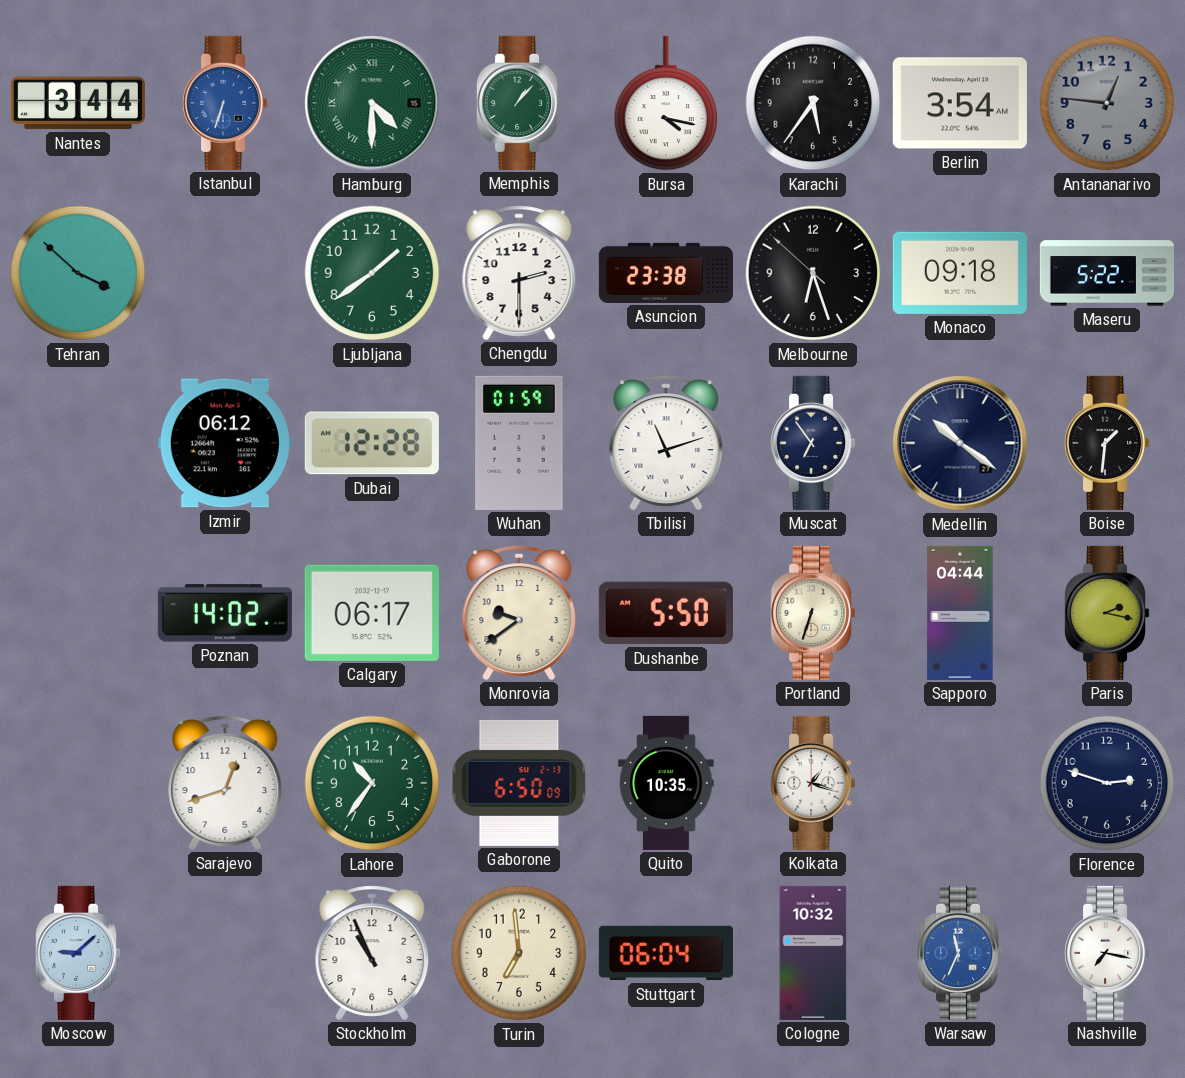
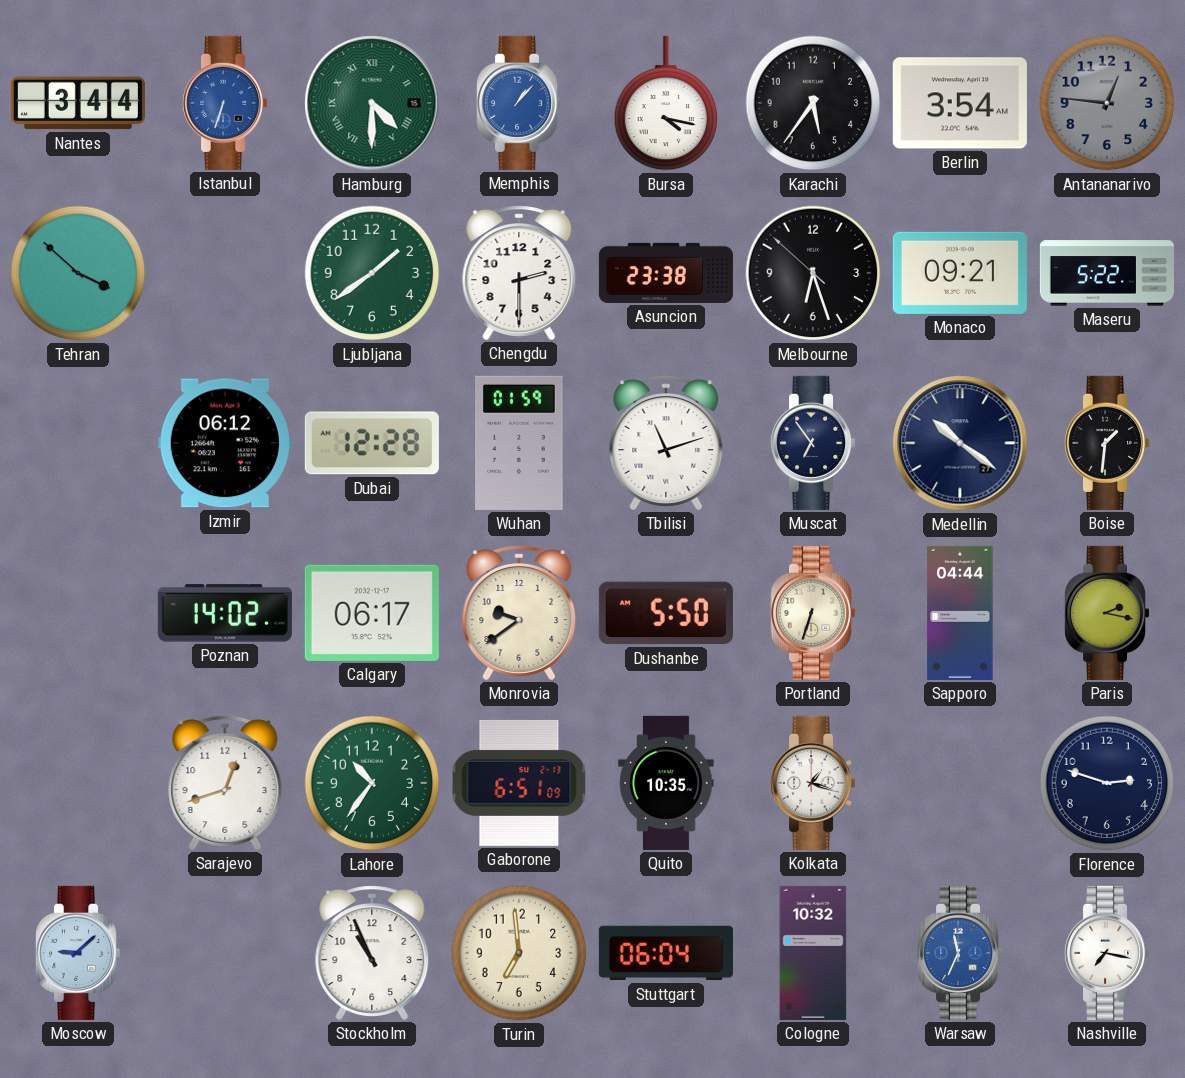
Memphis dial: green -> blue (520, 103)
Monaco: 09:18 -> 09:21 (960, 273)
Gaborone: 6:50 -> 6:51 (519, 783)
